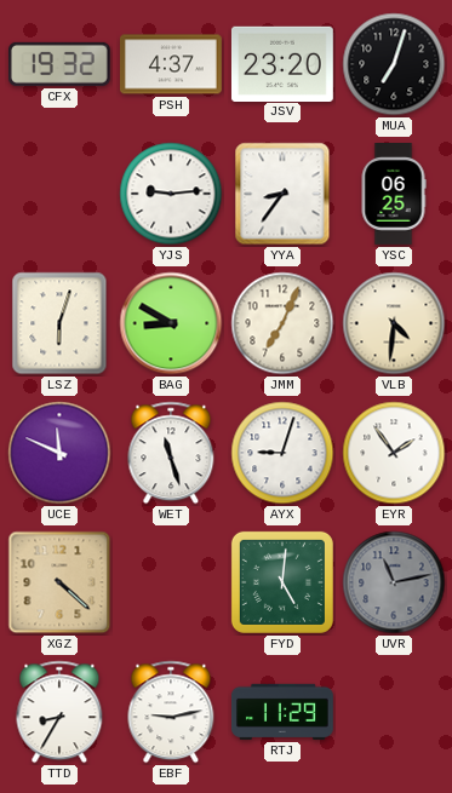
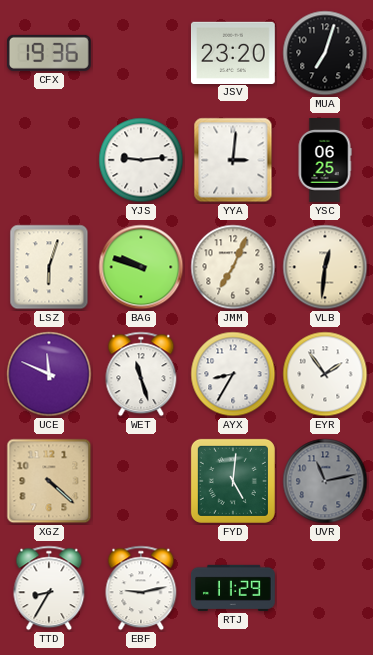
CFX: 19:32 -> 19:36 (49, 53)
PSH: 4:37 -> none (172, 64)
YYA: 8:36 -> 3:01 (233, 160)
BAG: 8:50 -> 9:48 (141, 267)
VLB: 4:31 -> 12:31 (325, 267)
AYX: 9:03 -> 8:35 (233, 374)
